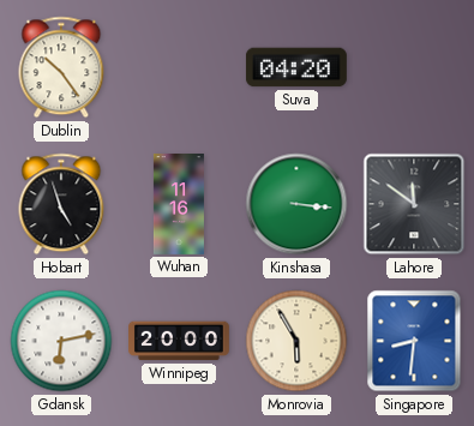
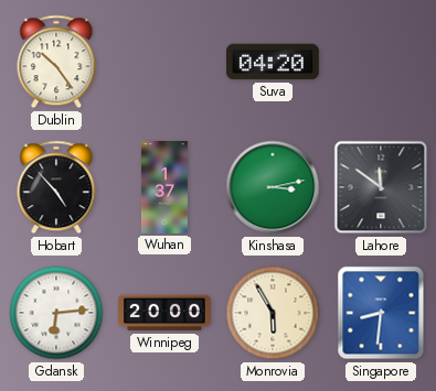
Hobart: 4:57 -> 4:53 (56, 187)
Wuhan: 11:16 -> 1:37 (164, 188)
Kinshasa: 3:16 -> 3:13 (273, 187)
Gdansk: 6:13 -> 6:14 (56, 313)
